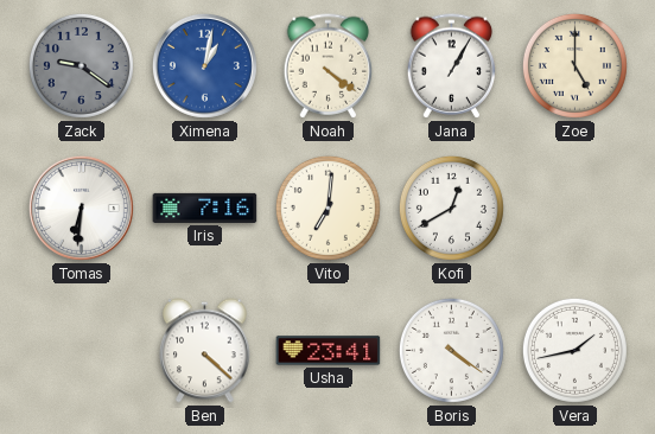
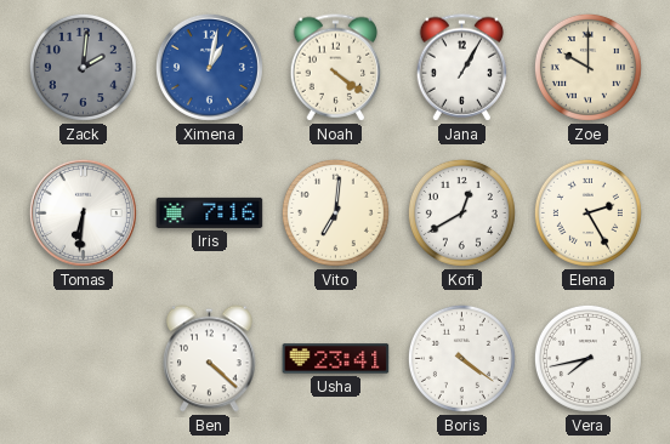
Zack: 9:21 -> 2:01 (83, 67)
Zoe: 5:00 -> 10:00 (587, 67)
Elena: none -> 2:25 (587, 212)
Vera: 1:43 -> 7:43 (587, 358)
